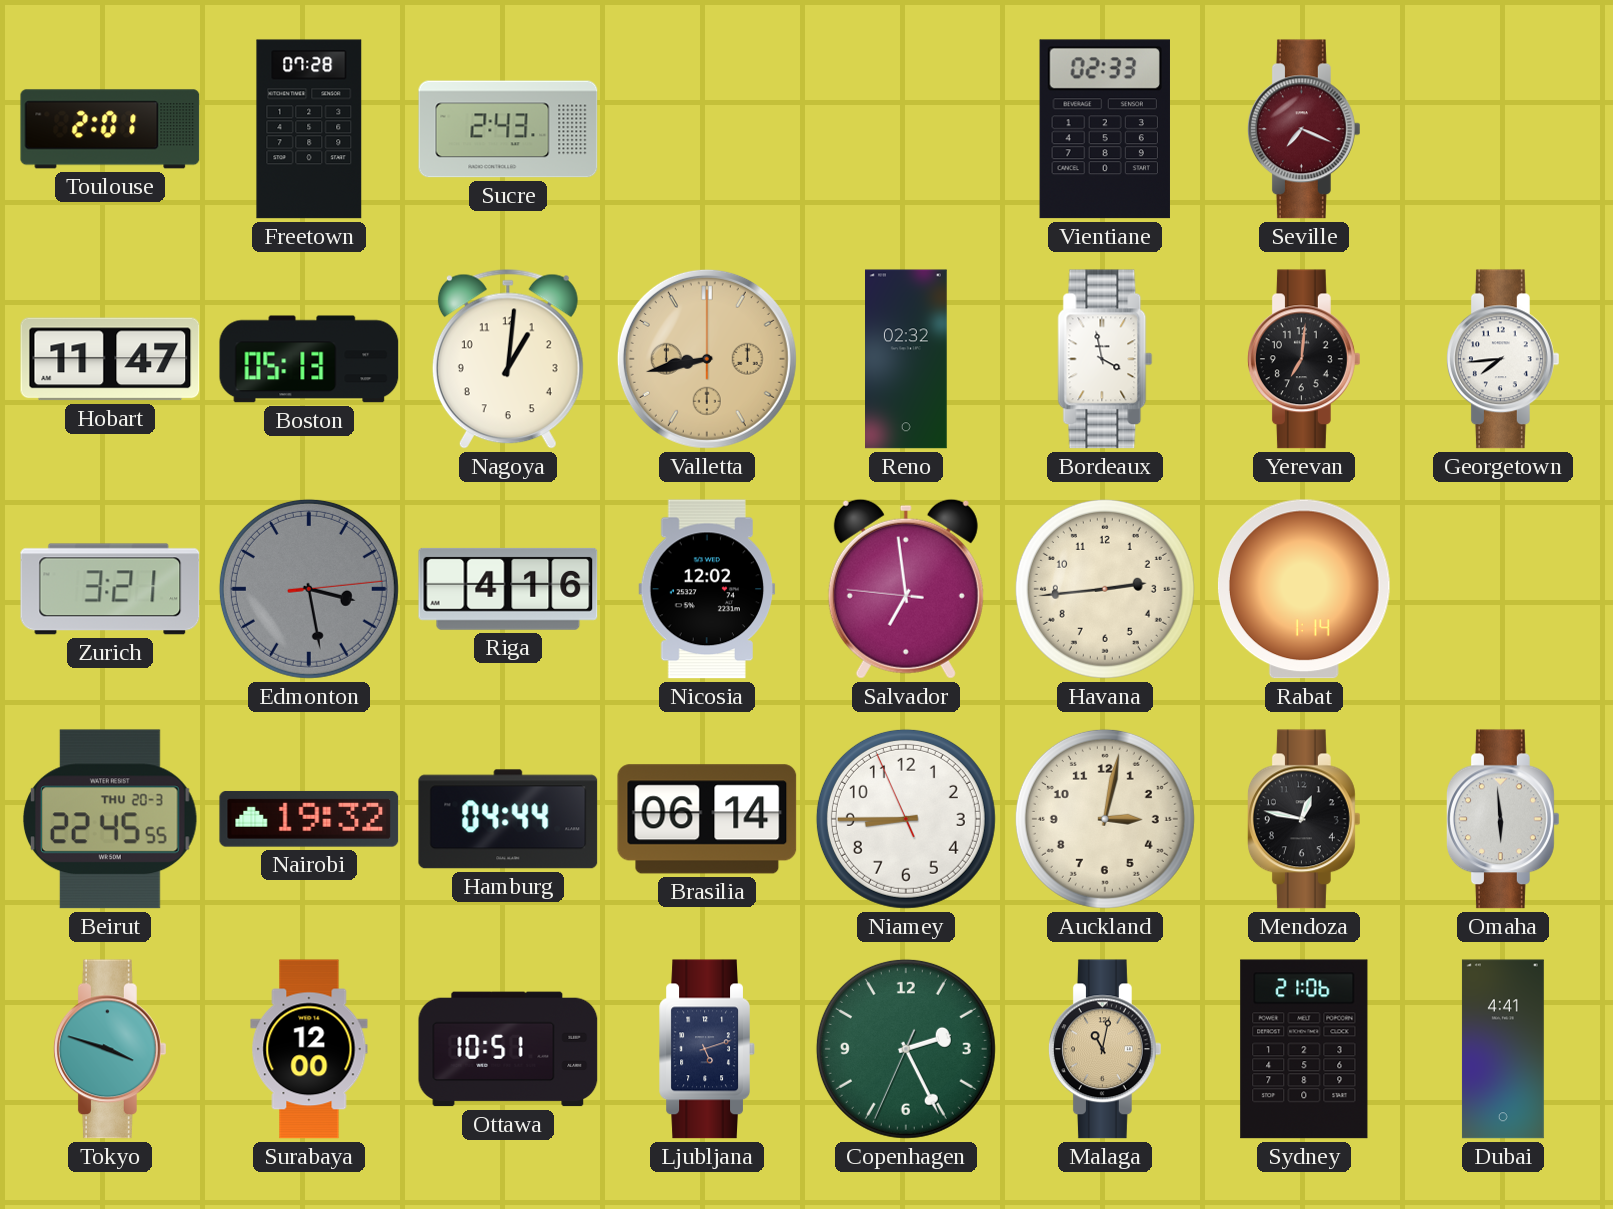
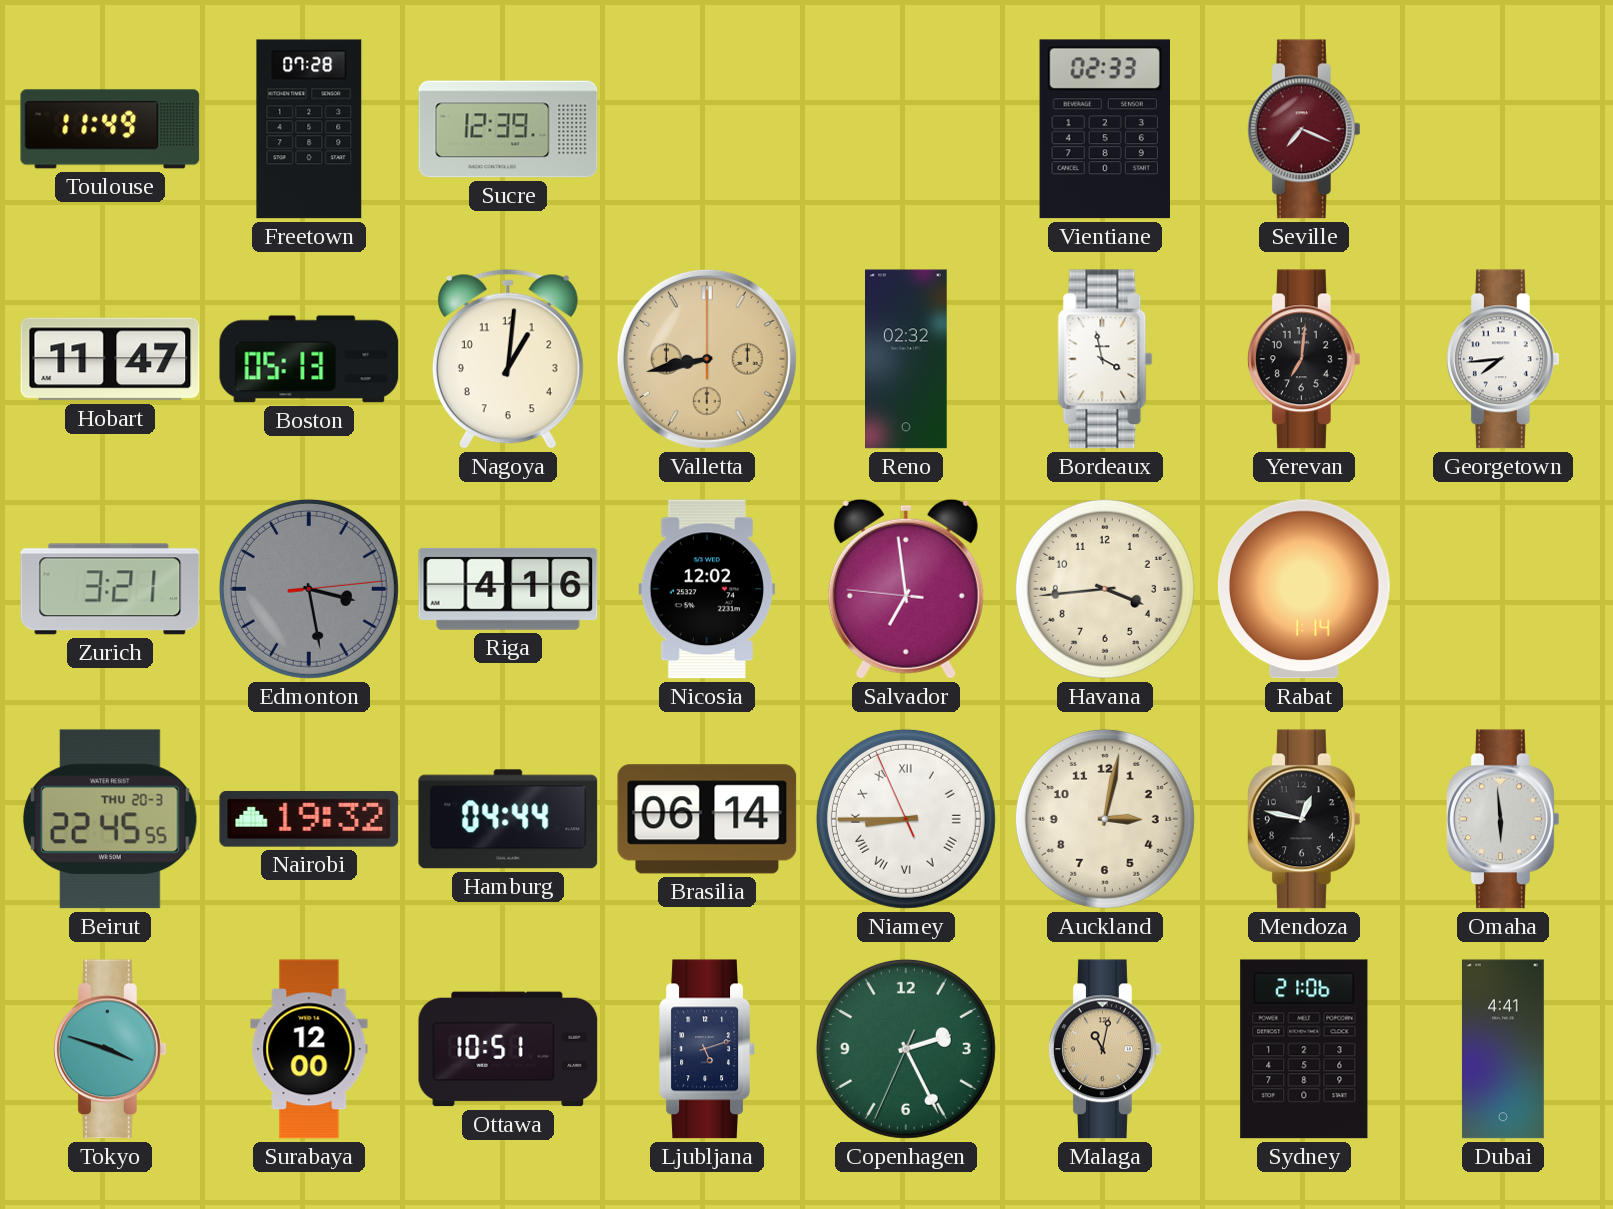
Toulouse: 2:01 -> 11:49 (110, 129)
Sucre: 2:43 -> 12:39 (508, 129)
Havana: 2:44 -> 3:44 (1105, 589)
Niamey numerals: Arabic -> Roman (906, 819)
